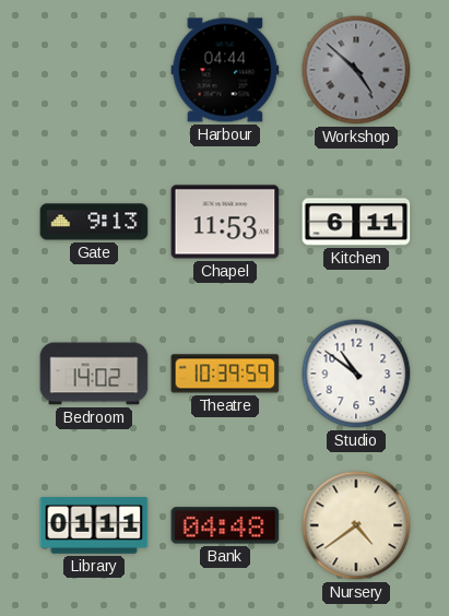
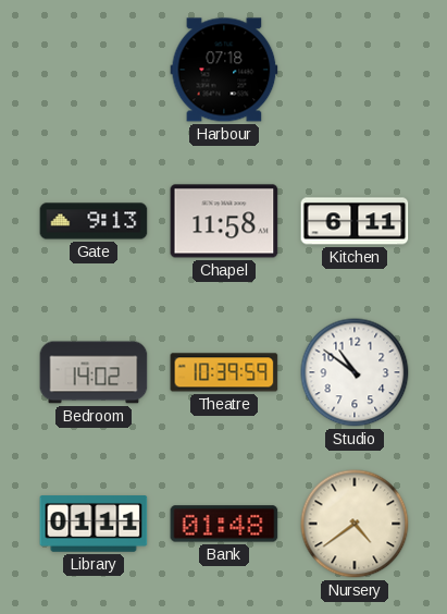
Harbour: 04:44 -> 07:18 (224, 70)
Workshop: 4:52 -> none (356, 70)
Chapel: 11:53 -> 11:58 (224, 221)
Bank: 04:48 -> 01:48 (224, 524)
